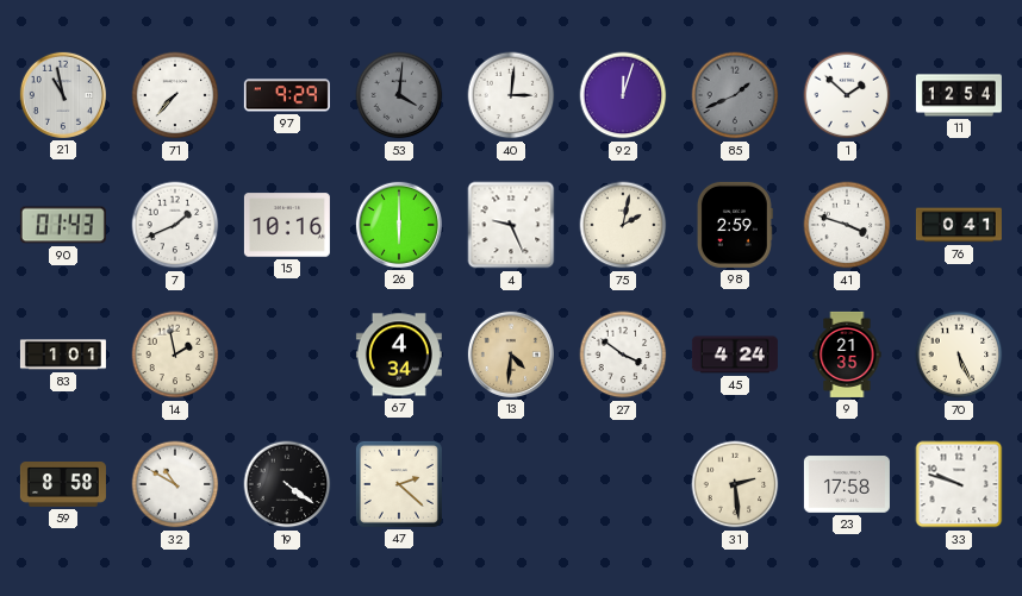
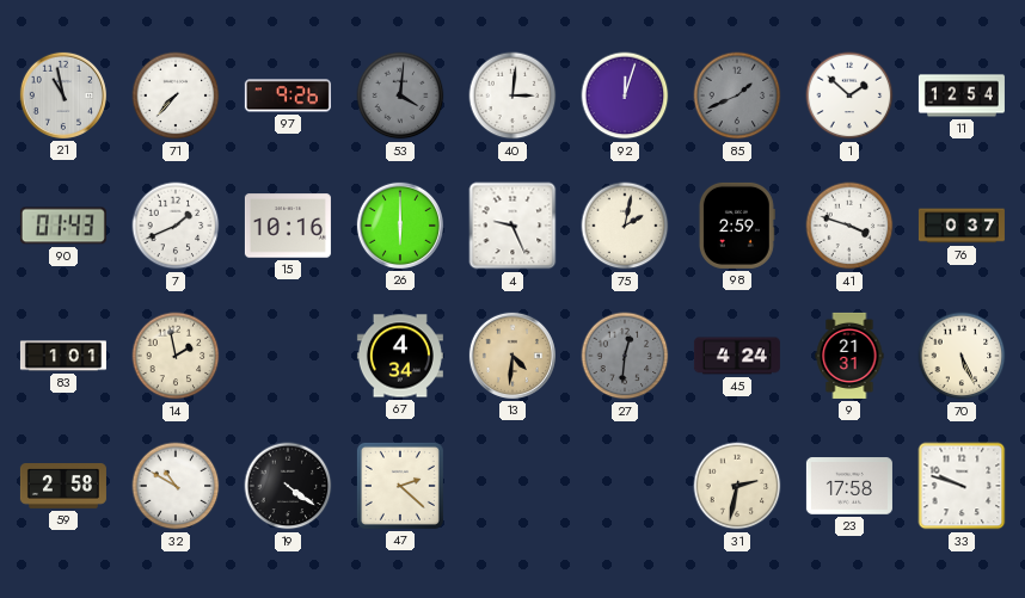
97: 9:29 -> 9:26 (288, 95)
76: 0:41 -> 0:37 (962, 226)
27: 3:51 -> 12:31 (625, 356)
27 dial: white -> grey (625, 356)
9: 21:35 -> 21:31 (849, 356)
59: 8:58 -> 2:58 (63, 487)
31: 2:29 -> 2:32 (737, 486)
